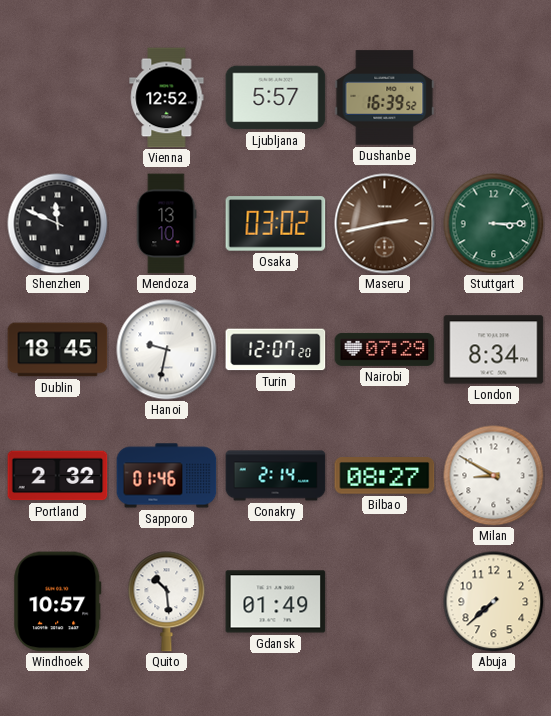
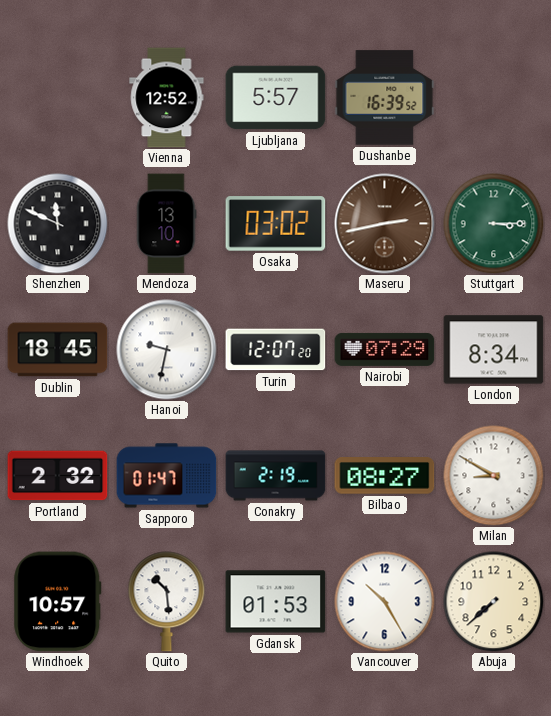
Sapporo: 01:46 -> 01:47 (167, 476)
Conakry: 2:14 -> 2:19 (276, 476)
Gdansk: 01:49 -> 01:53 (276, 602)
Vancouver: none -> 10:25 (385, 602)
